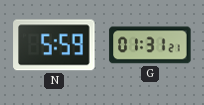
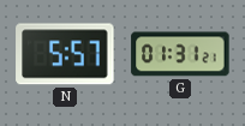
N: 5:59 -> 5:57 (65, 54)
